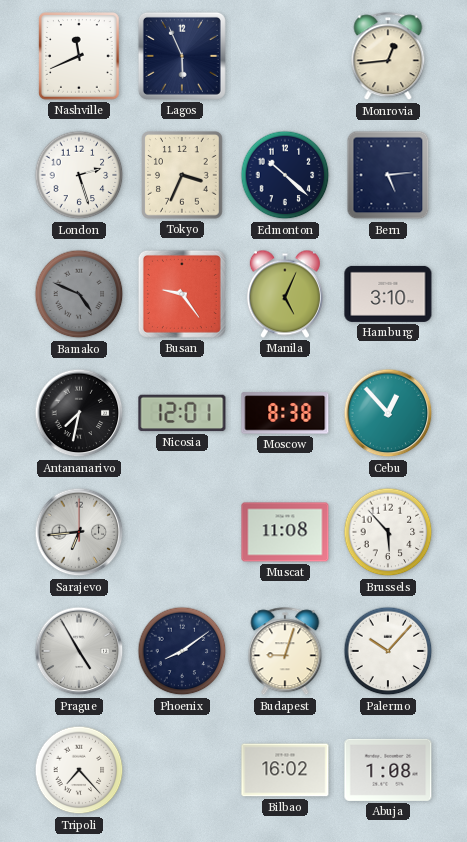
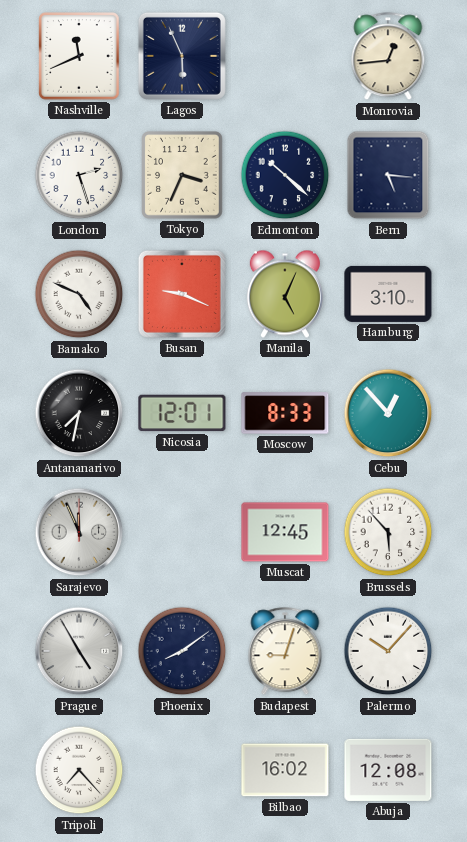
Bern: 5:14 -> 5:16 (388, 175)
Bamako dial: grey -> white (79, 294)
Busan: 9:24 -> 9:19 (182, 294)
Moscow: 8:38 -> 8:33 (285, 413)
Sarajevo: 6:44 -> 11:56 (79, 532)
Muscat: 11:08 -> 12:45 (285, 532)
Abuja: 1:08 -> 12:08 (388, 770)
